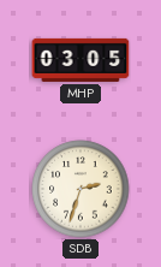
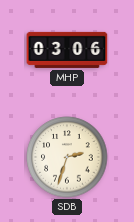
MHP: 03:05 -> 03:06 (67, 50)
